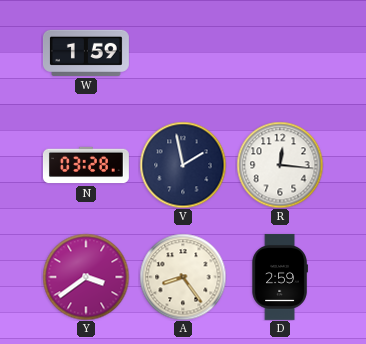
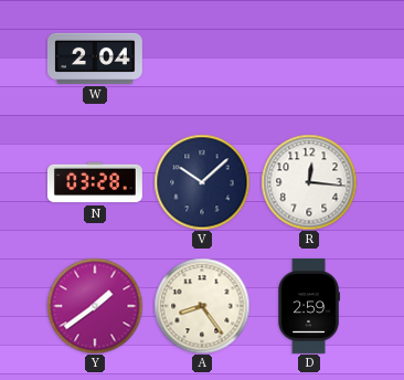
W: 1:59 -> 2:04 (95, 59)
V: 1:58 -> 10:08 (202, 182)
Y: 3:39 -> 1:39 (95, 306)
